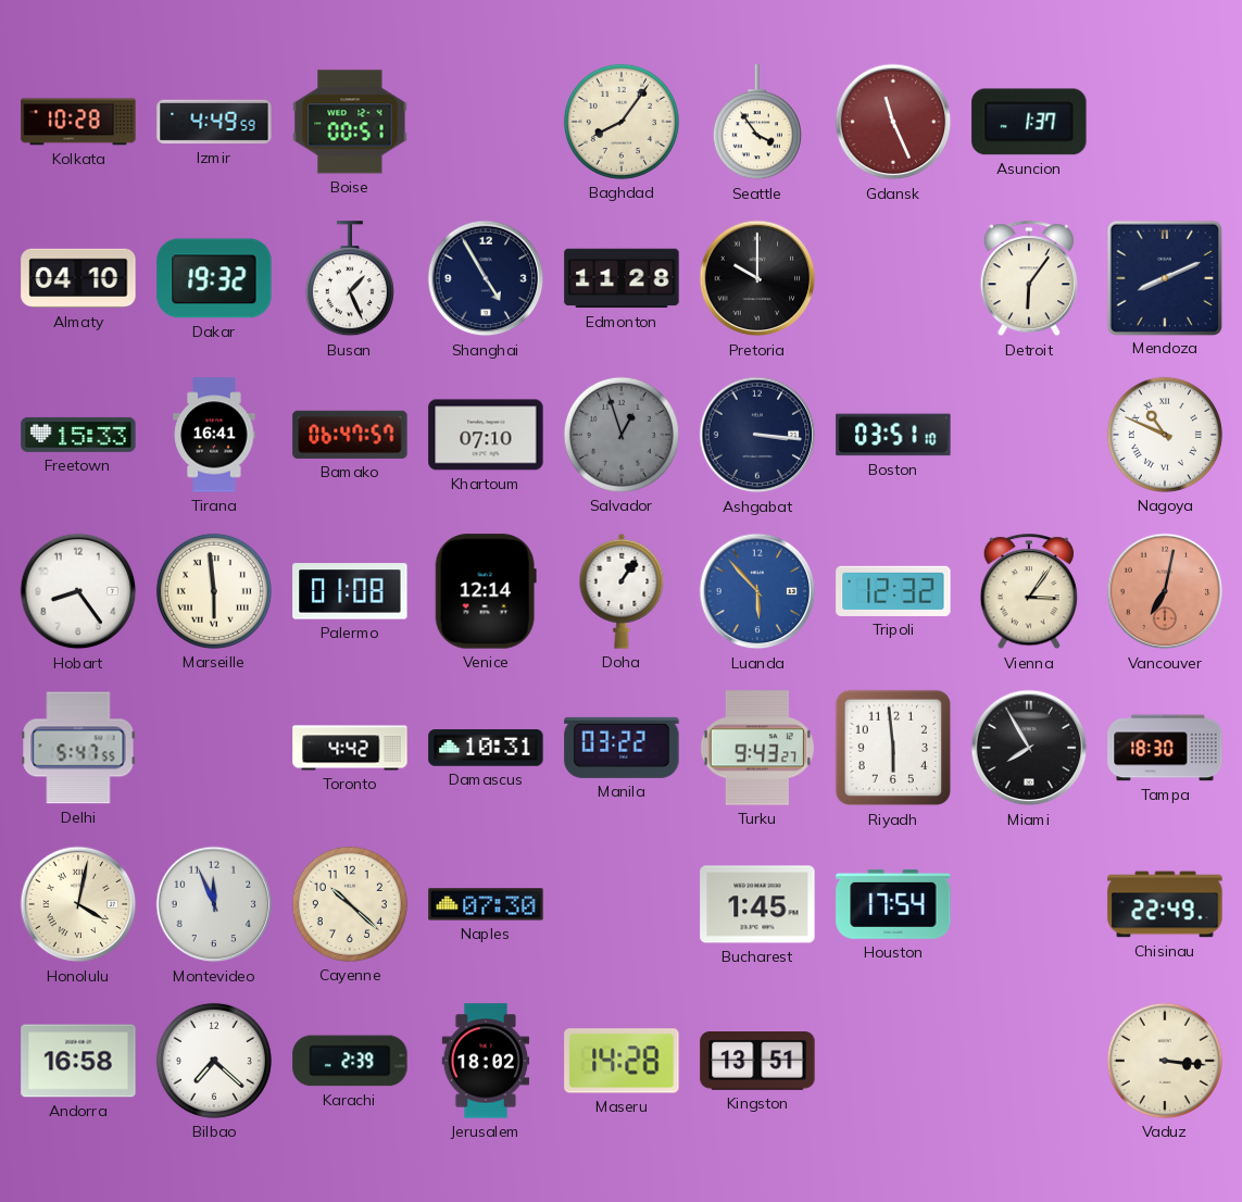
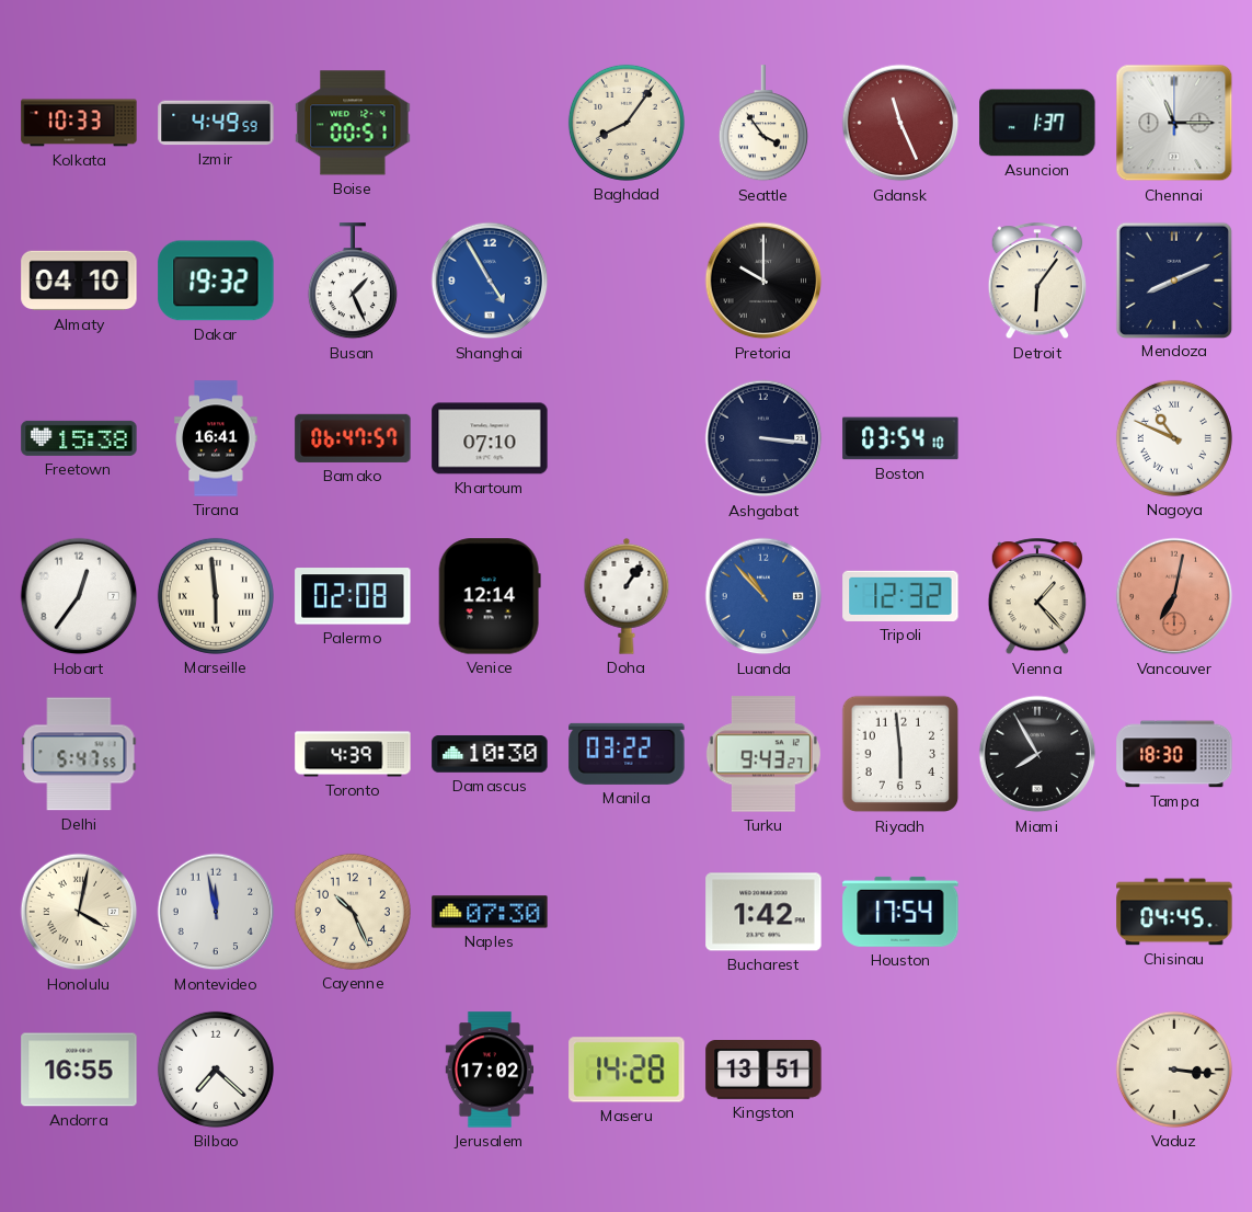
Kolkata: 10:28 -> 10:33 (79, 123)
Chennai: none -> 11:15 (1174, 123)
Shanghai dial: navy -> blue (490, 281)
Edmonton: 11:28 -> none (622, 278)
Freetown: 15:33 -> 15:38 (79, 438)
Salvador: 12:57 -> none (622, 435)
Boston: 03:51 -> 03:54 (900, 438)
Hobart: 8:24 -> 12:36 (79, 596)
Palermo: 01:08 -> 02:08 (353, 596)
Luanda: 5:53 -> 10:53 (763, 596)
Vienna: 3:06 -> 1:23 (1036, 597)
Toronto: 4:42 -> 4:39 (353, 754)
Damascus: 10:31 -> 10:30 (490, 754)
Montevideo: 11:56 -> 11:58 (216, 912)
Cayenne: 10:22 -> 10:26 (353, 912)
Bucharest: 1:45 -> 1:42 (763, 912)
Chisinau: 22:49 -> 04:45 (1174, 912)
Andorra: 16:58 -> 16:55 (79, 1070)
Karachi: 2:39 -> none (350, 1061)
Jerusalem: 18:02 -> 17:02 (489, 1070)
